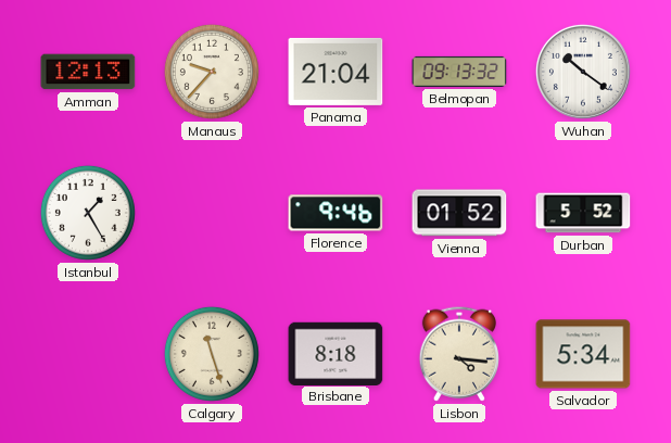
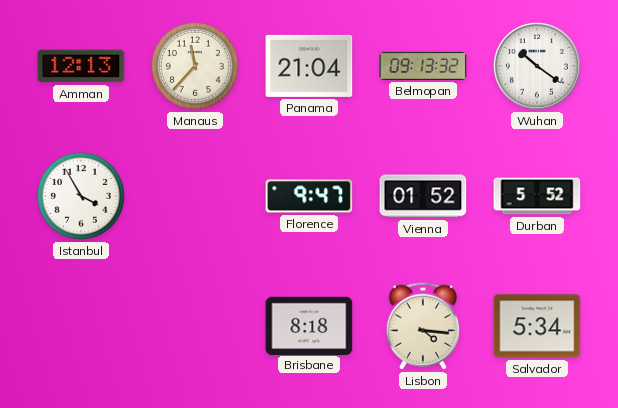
Manaus: 9:37 -> 11:37 (195, 66)
Istanbul: 1:25 -> 3:55 (81, 196)
Florence: 9:46 -> 9:47 (309, 196)
Calgary: 11:27 -> none (212, 354)
